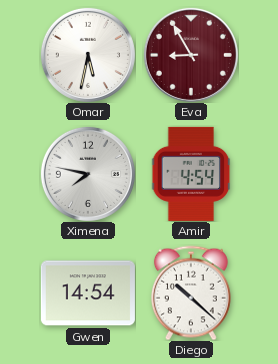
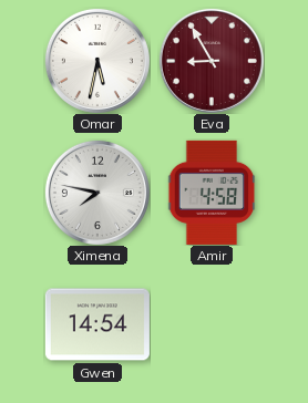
Amir: 4:54 -> 4:58 (212, 193)
Diego: 10:22 -> none (191, 293)
